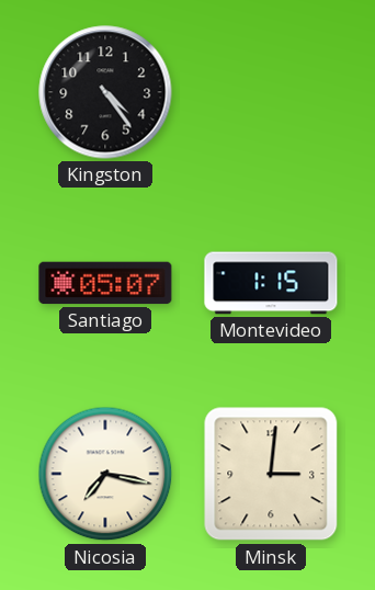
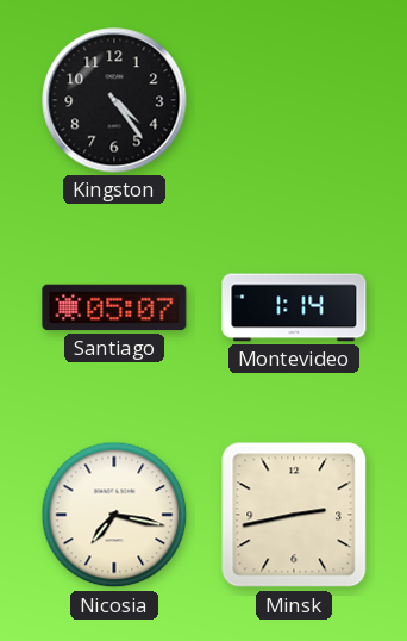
Montevideo: 1:15 -> 1:14 (294, 307)
Minsk: 3:01 -> 2:43 (294, 515)
